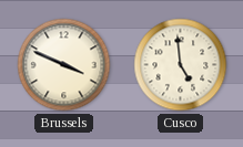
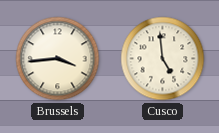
Brussels: 3:49 -> 3:44 (58, 59)
